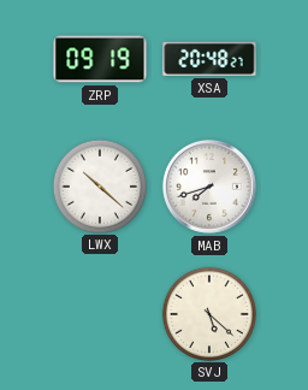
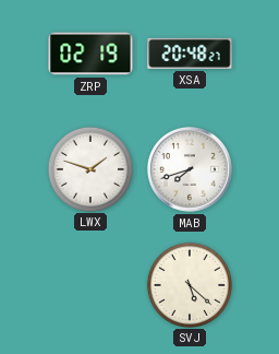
ZRP: 09:19 -> 02:19 (90, 54)
LWX: 10:22 -> 1:48 (89, 168)
